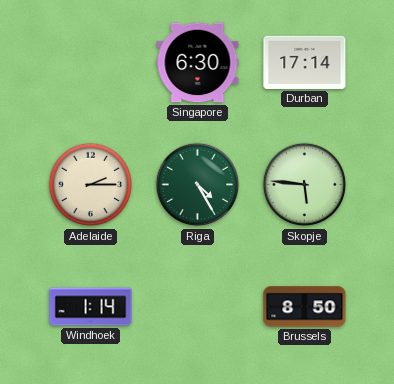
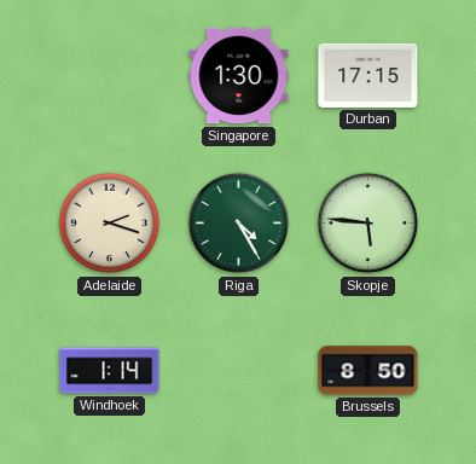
Singapore: 6:30 -> 1:30 (239, 76)
Durban: 17:14 -> 17:15 (368, 75)
Adelaide: 2:15 -> 2:18 (110, 224)
